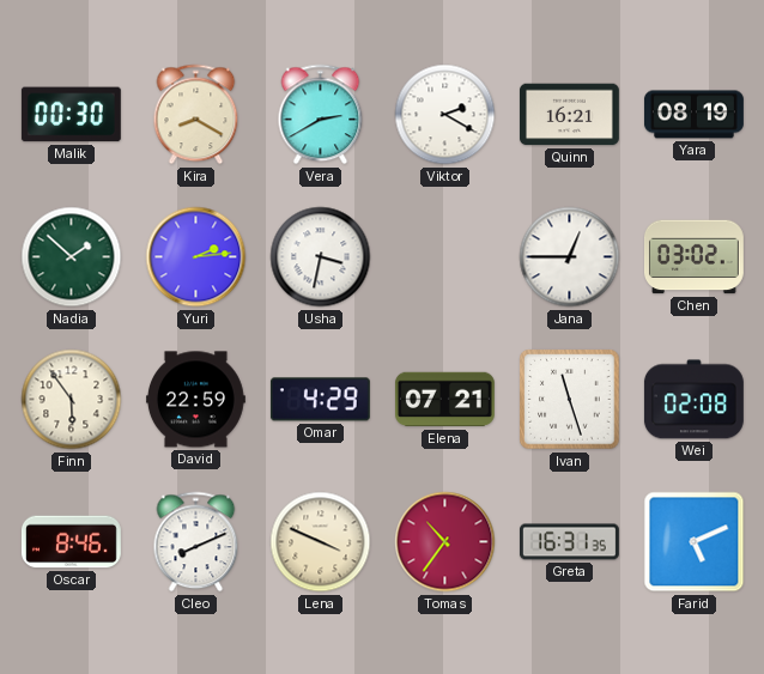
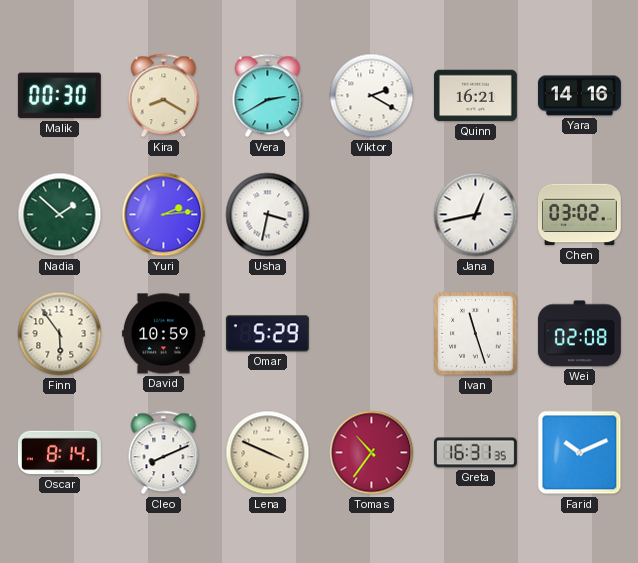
Yara: 08:19 -> 14:16 (579, 96)
Jana: 12:45 -> 12:43 (476, 215)
David: 22:59 -> 10:59 (163, 334)
Omar: 4:29 -> 5:29 (267, 334)
Elena: 07:21 -> none (444, 400)
Oscar: 8:46 -> 8:14 (59, 453)
Farid: 5:11 -> 10:11 (580, 453)
